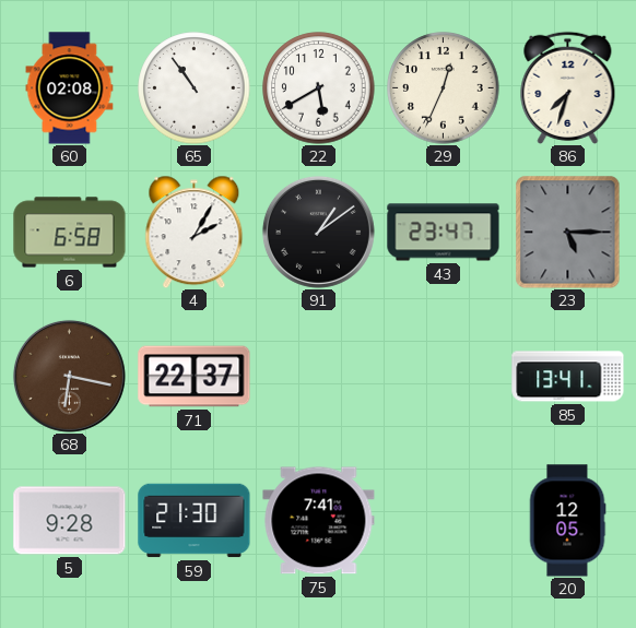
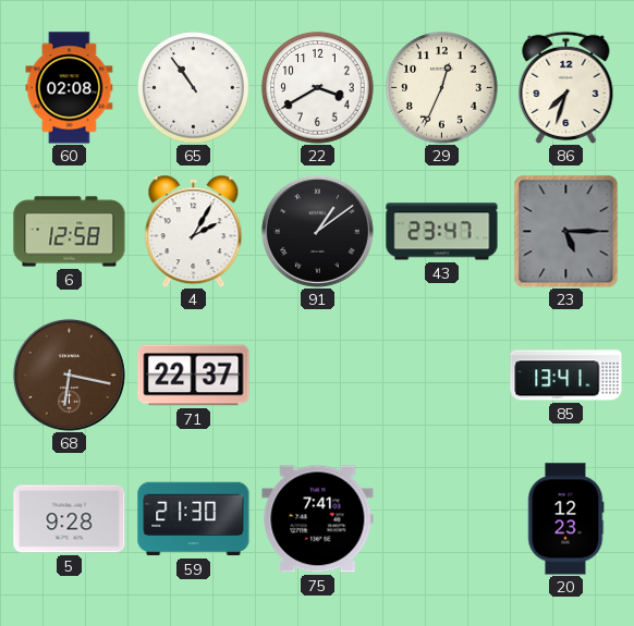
22: 5:40 -> 3:40 (318, 88)
6: 6:58 -> 12:58 (70, 232)
20: 12:05 -> 12:23 (565, 519)
